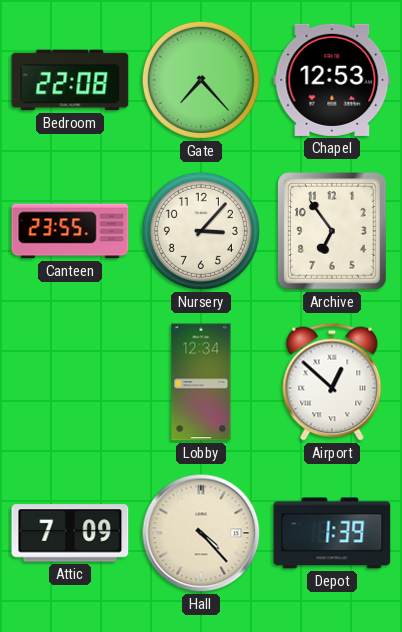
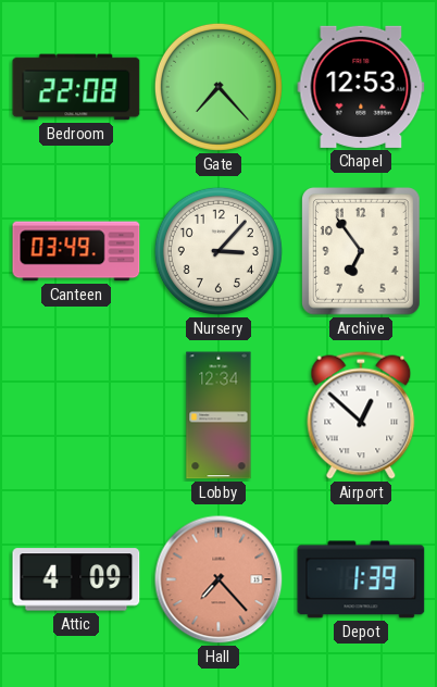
Canteen: 23:55 -> 03:49 (76, 251)
Attic: 7:09 -> 4:09 (76, 579)
Hall: 4:23 -> 7:23 (218, 579)
Hall dial: cream -> salmon (218, 579)
